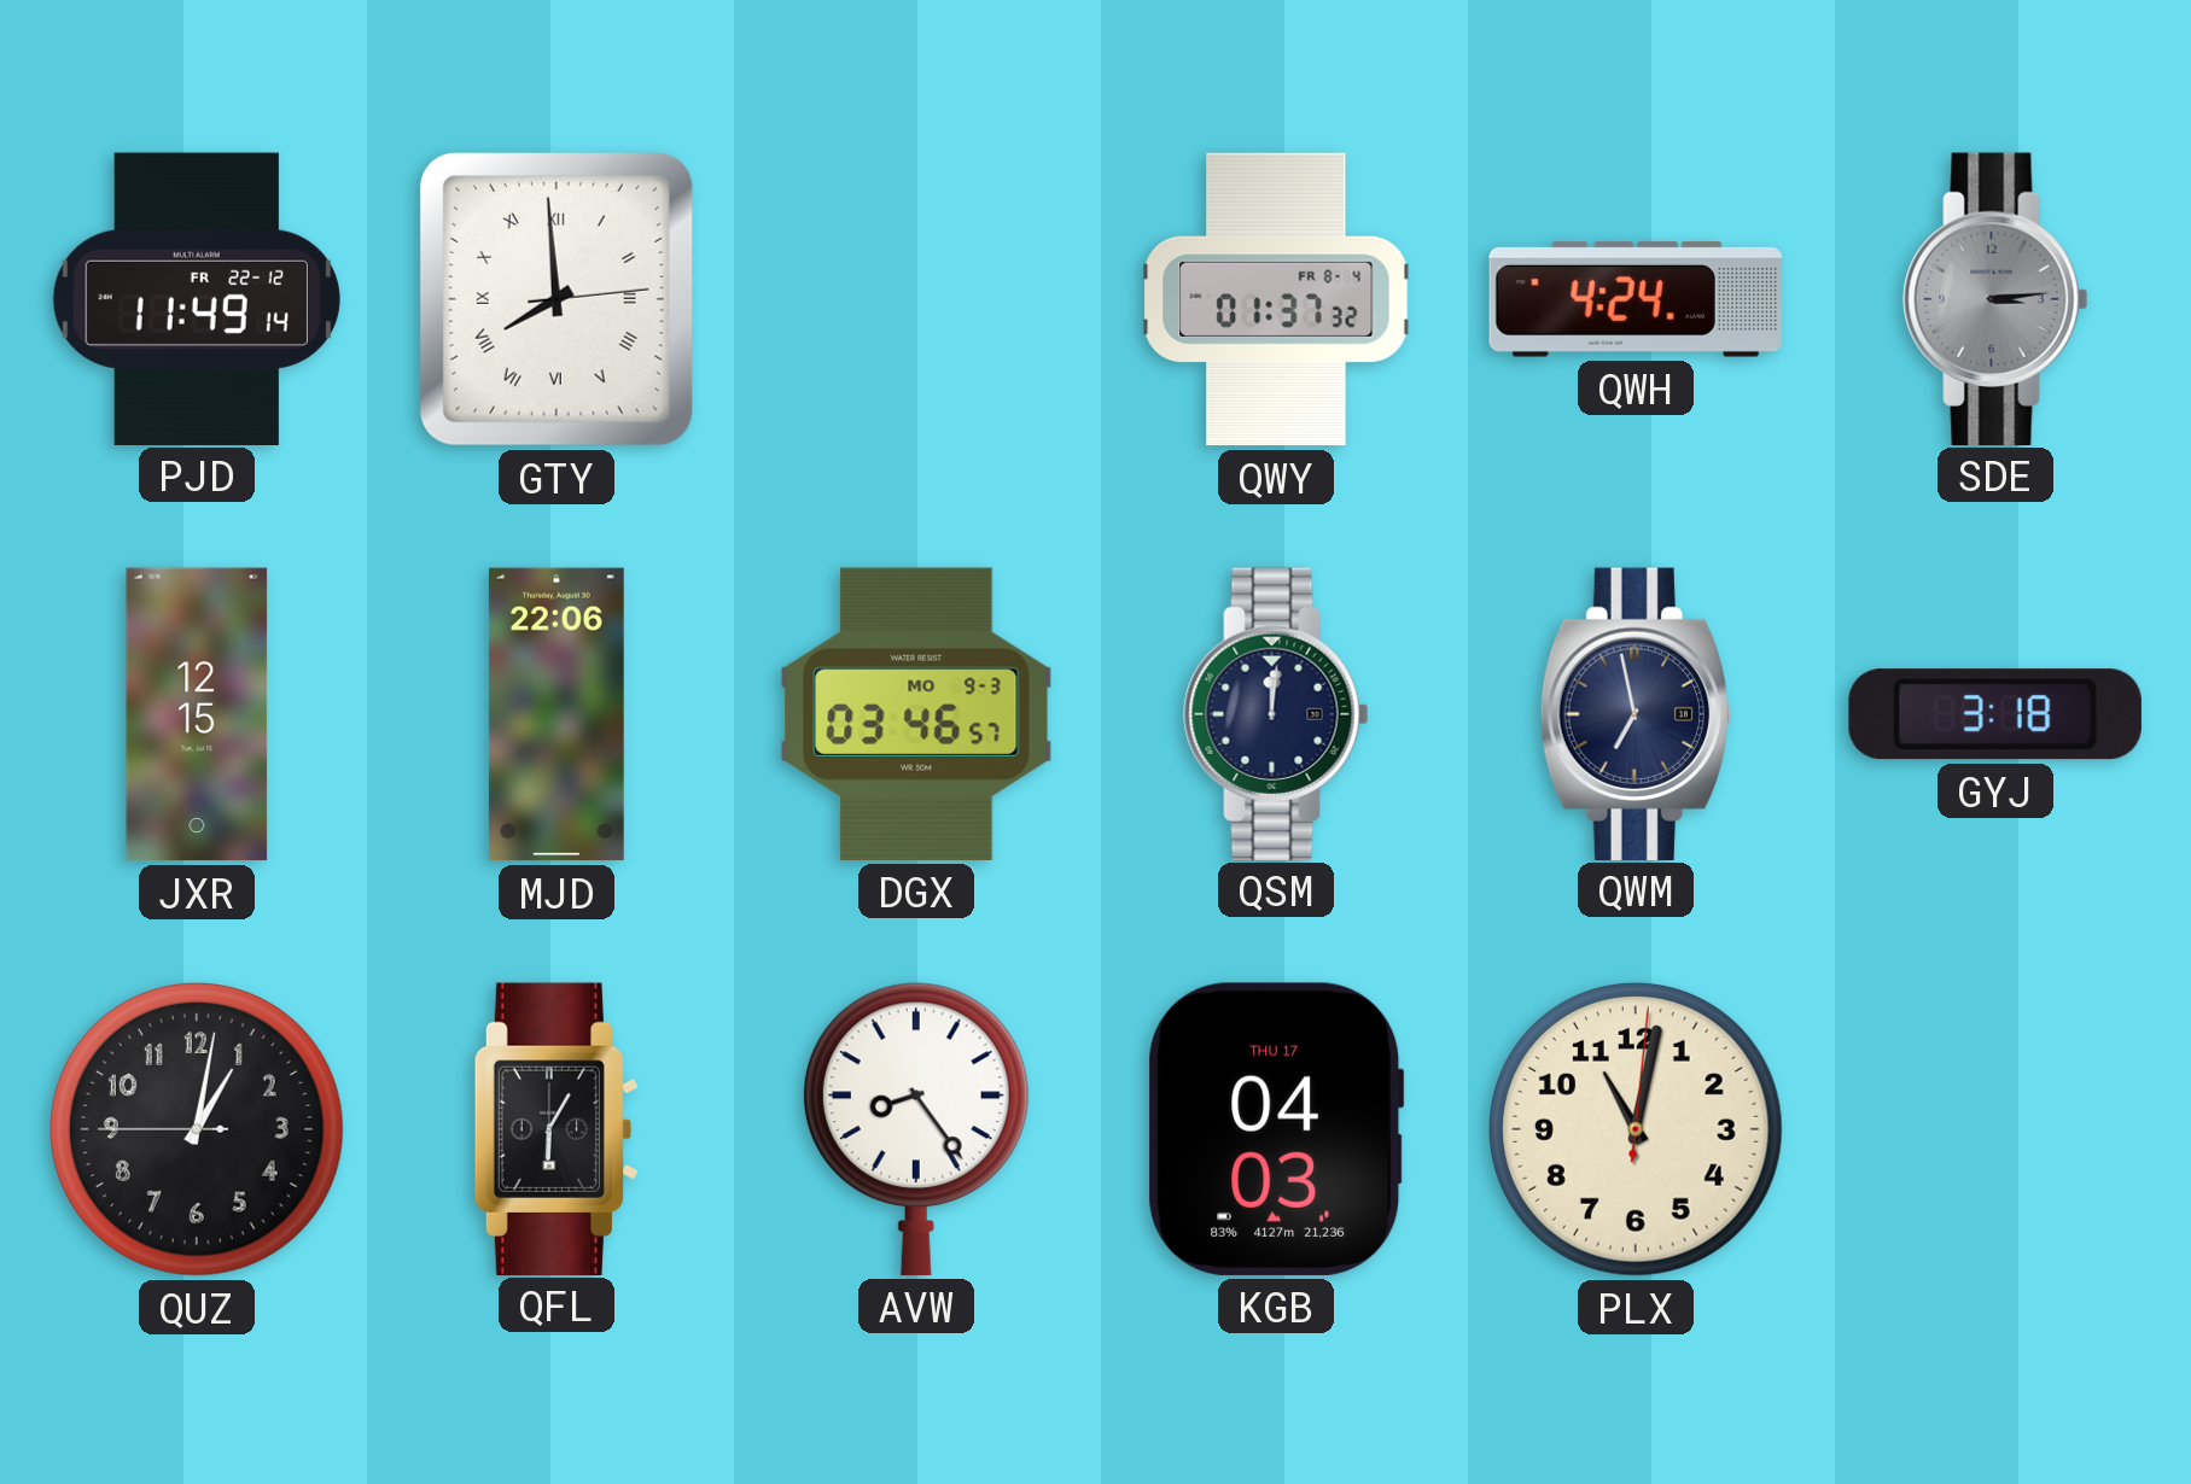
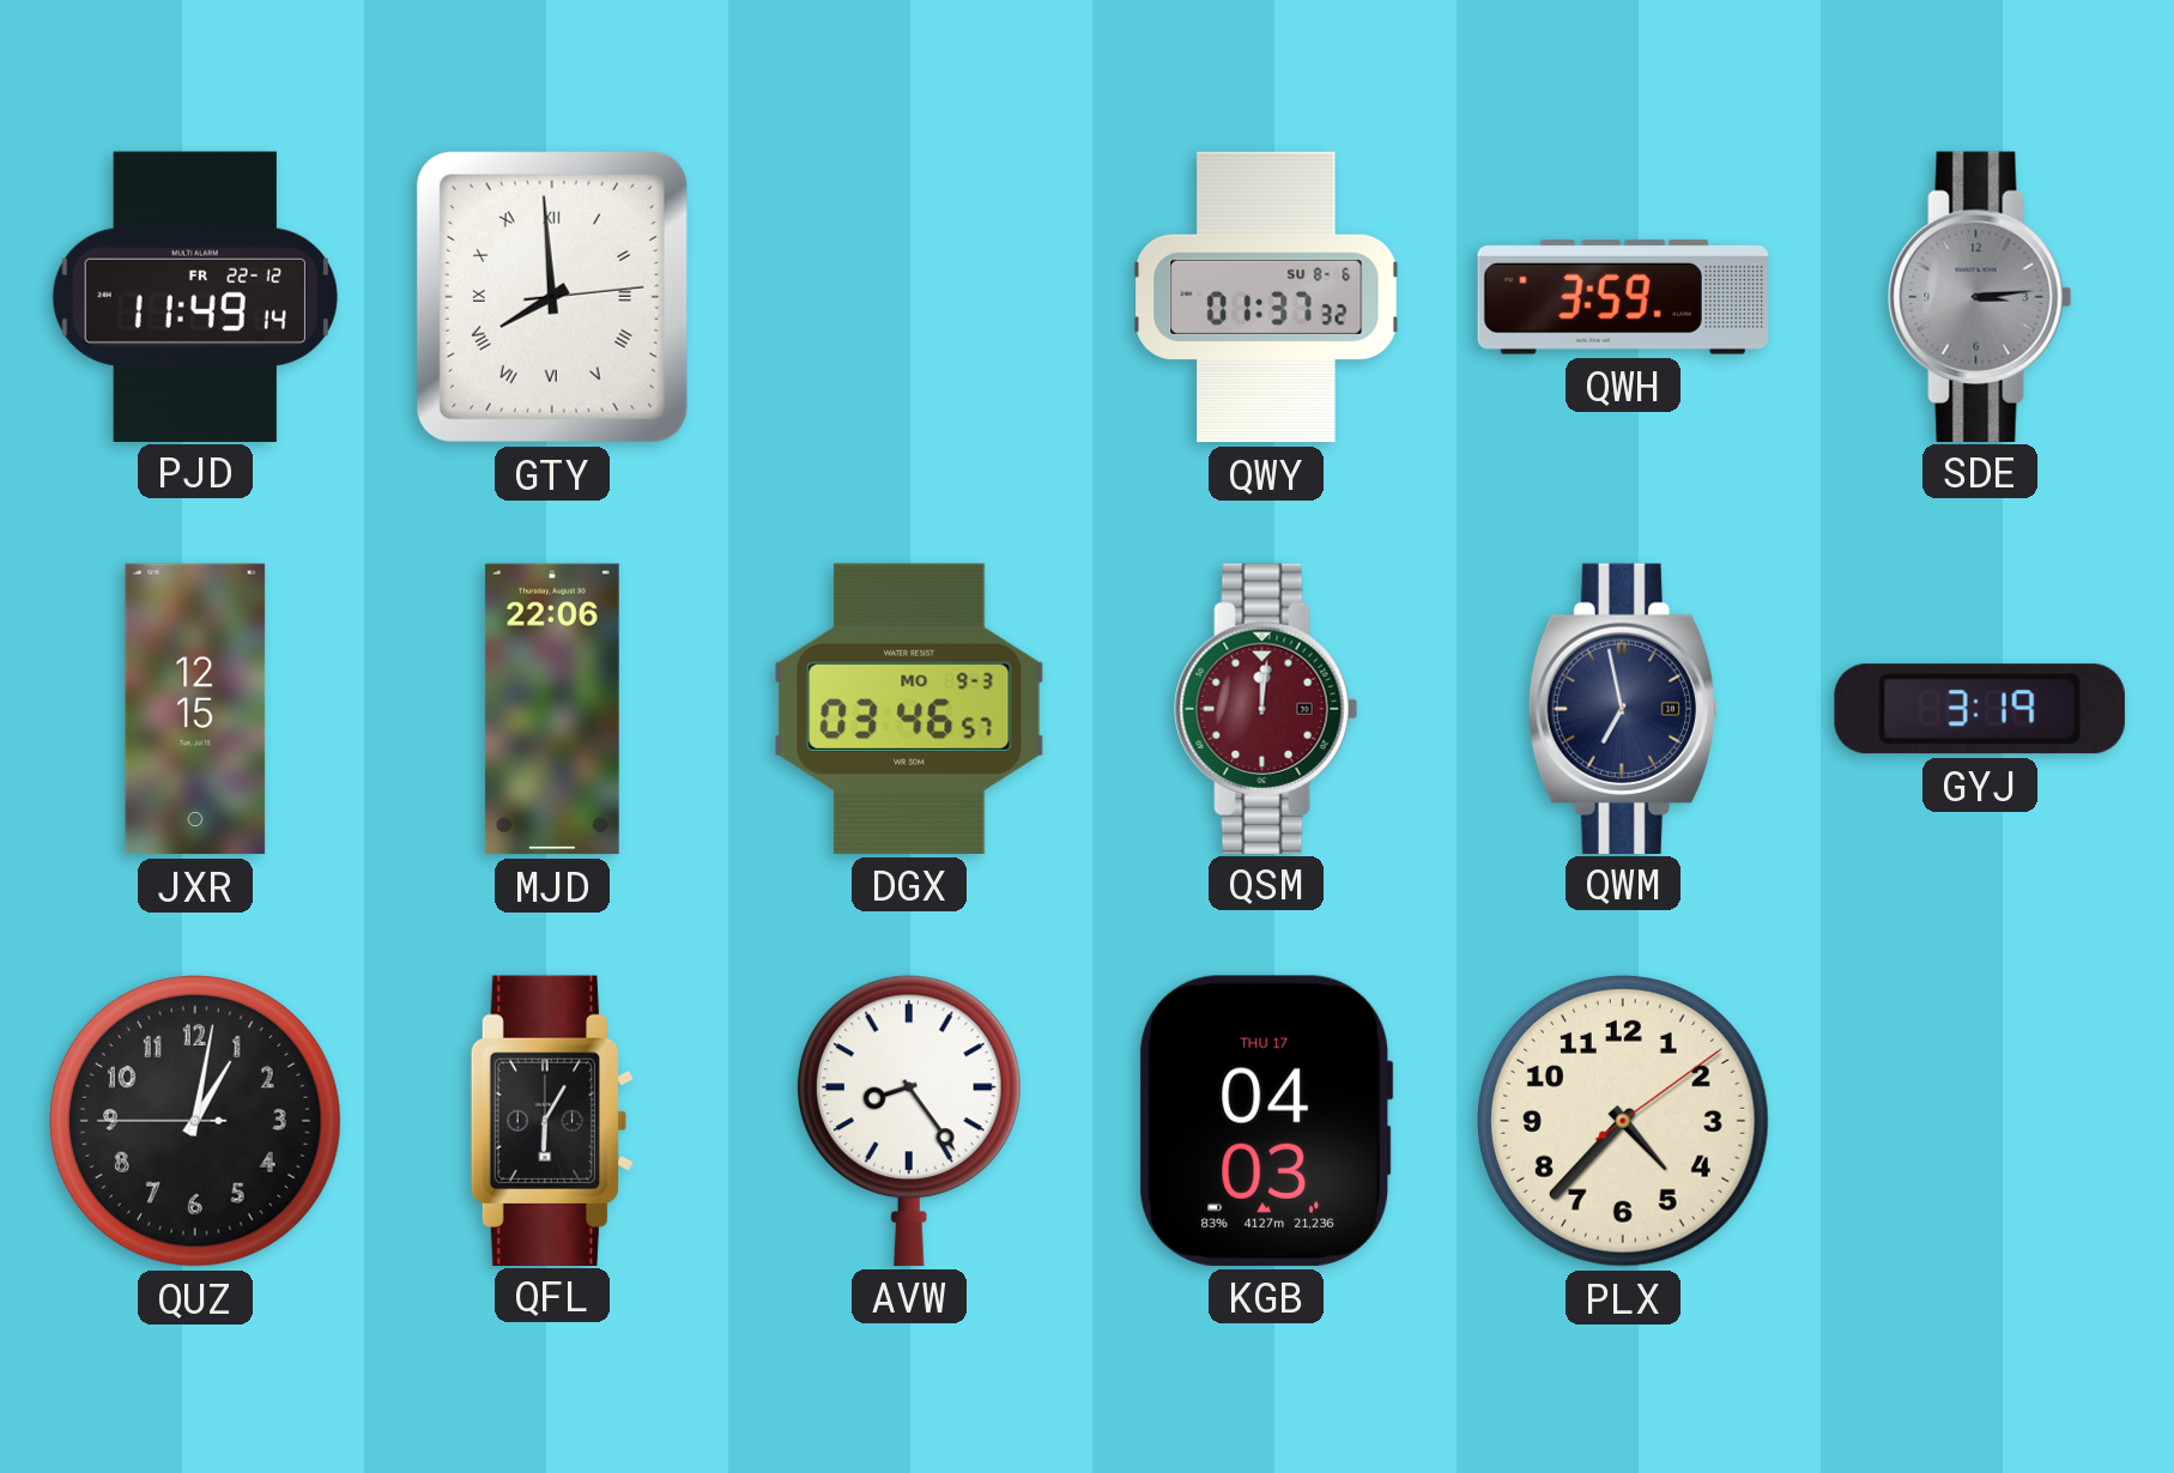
QWY date: FR 8-4 -> SU 8-6 (1266, 297)
QWH: 4:24 -> 3:59 (1622, 297)
QSM dial: navy -> burgundy (1266, 708)
GYJ: 3:18 -> 3:19 (1980, 709)
PLX: 11:02 -> 4:37 (1623, 1121)
